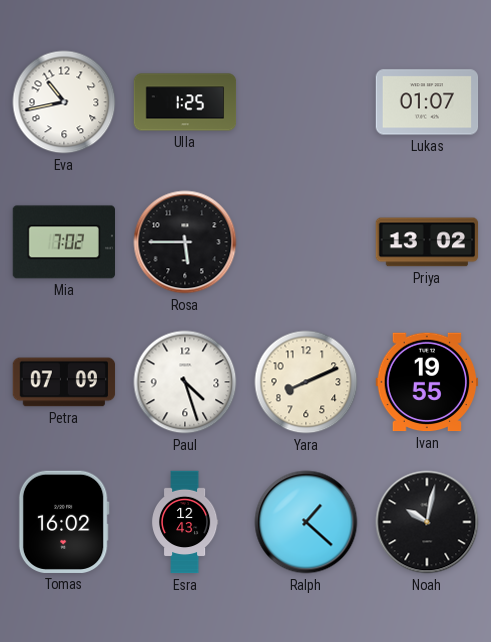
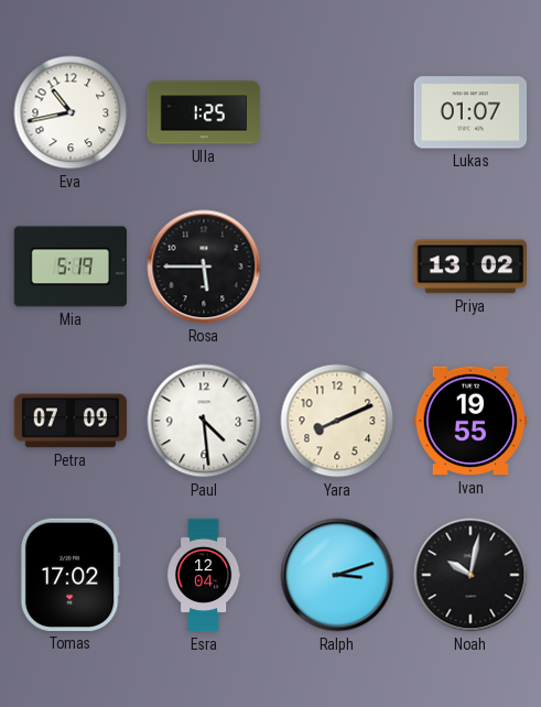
Mia: 7:02 -> 5:19 (69, 267)
Paul: 4:27 -> 4:29 (204, 421)
Tomas: 16:02 -> 17:02 (71, 575)
Esra: 12:43 -> 12:04 (204, 575)
Ralph: 1:22 -> 3:12 (337, 575)
